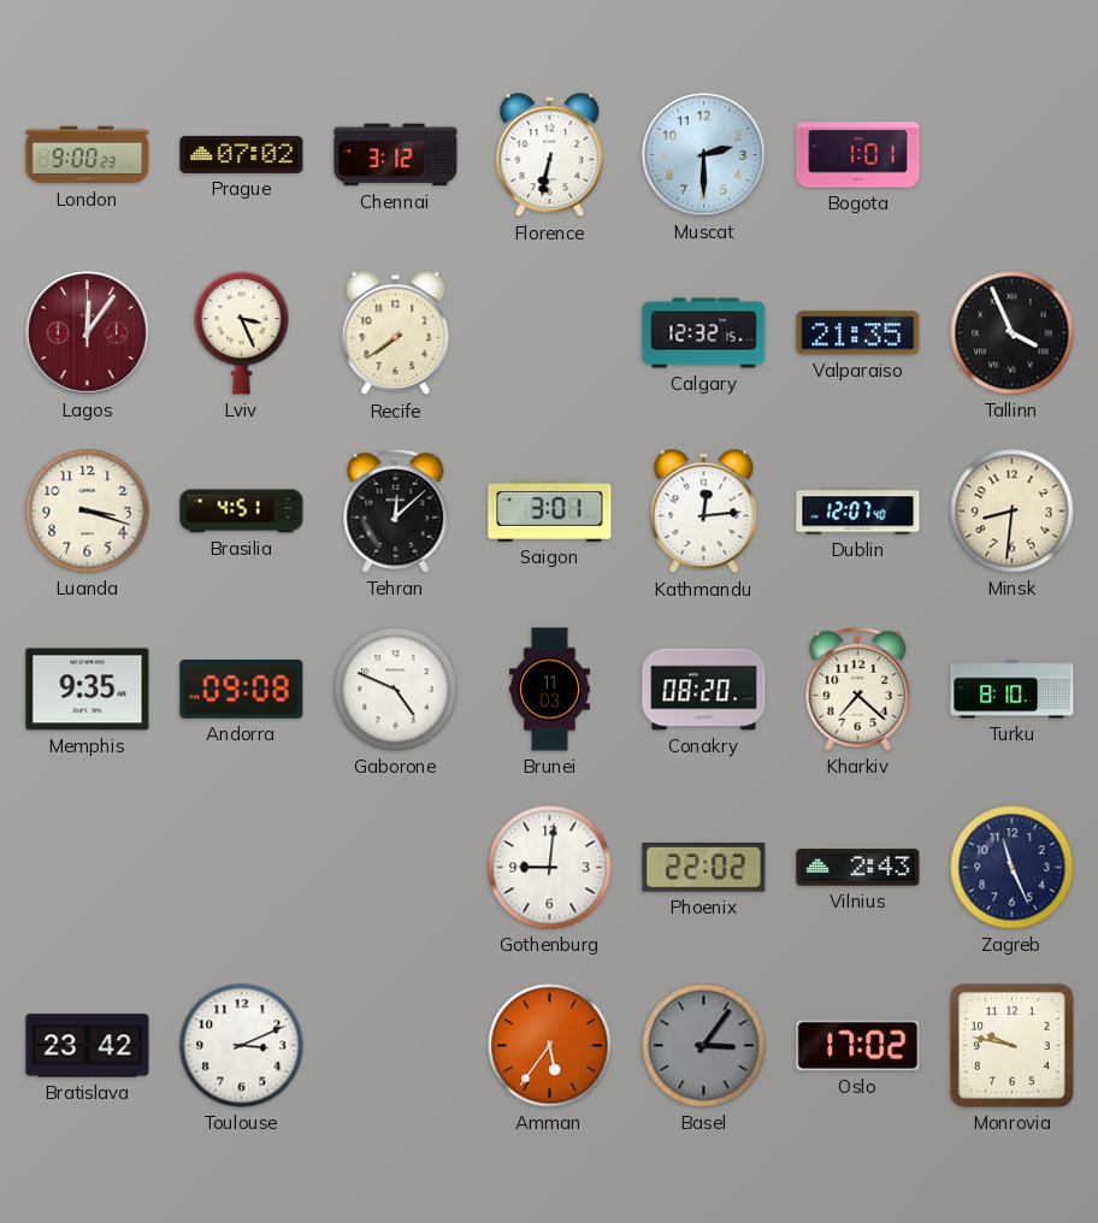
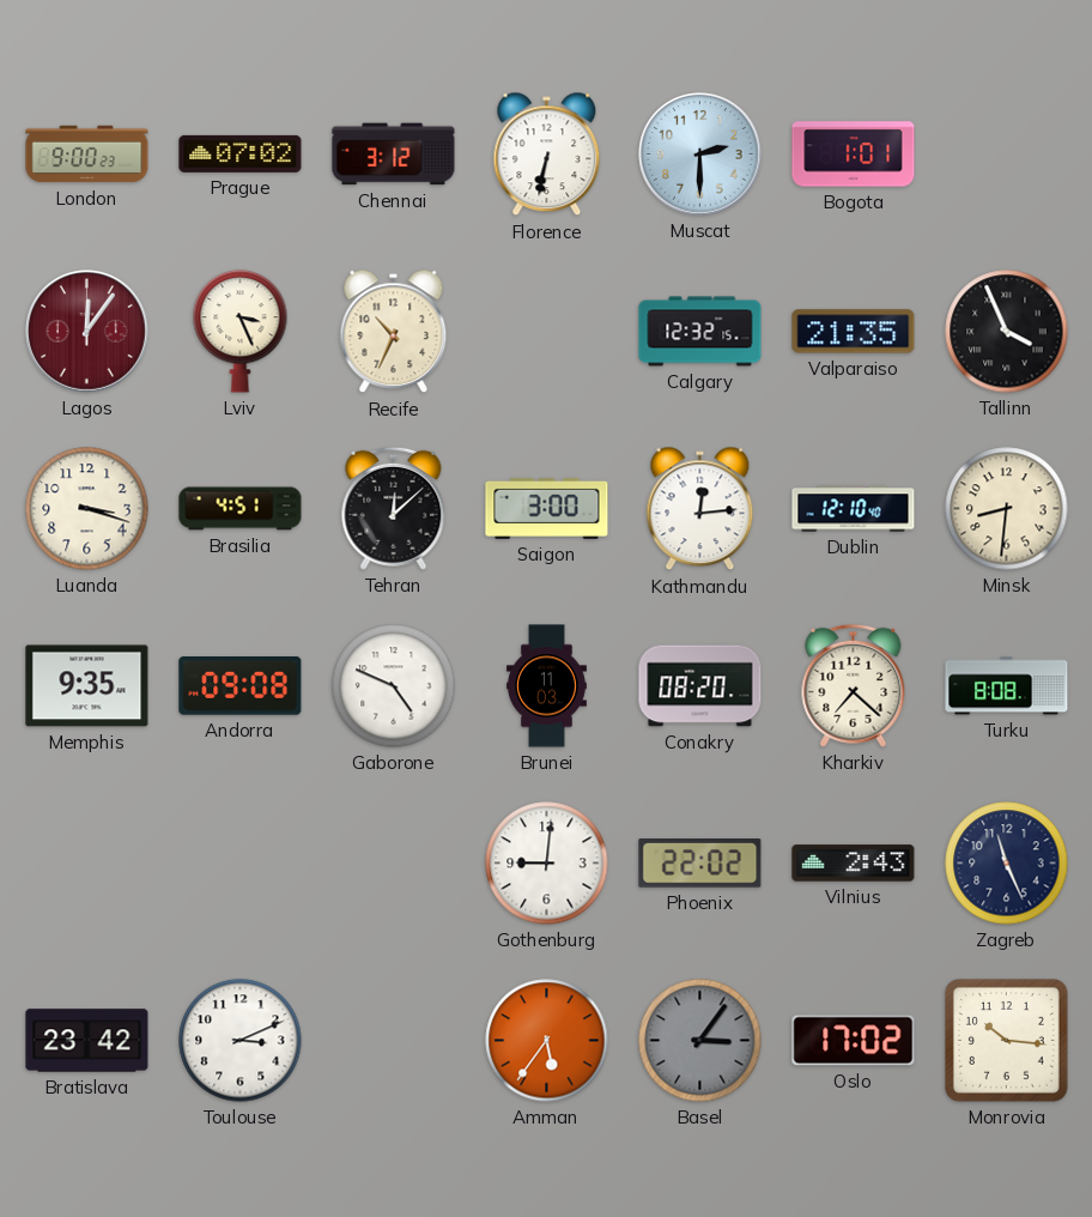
Recife: 7:39 -> 10:34 (394, 332)
Saigon: 3:01 -> 3:00 (547, 508)
Dublin: 12:07 -> 12:10 (854, 509)
Turku: 8:10 -> 8:08 (1007, 686)
Monrovia: 9:47 -> 10:16 (1007, 1041)
